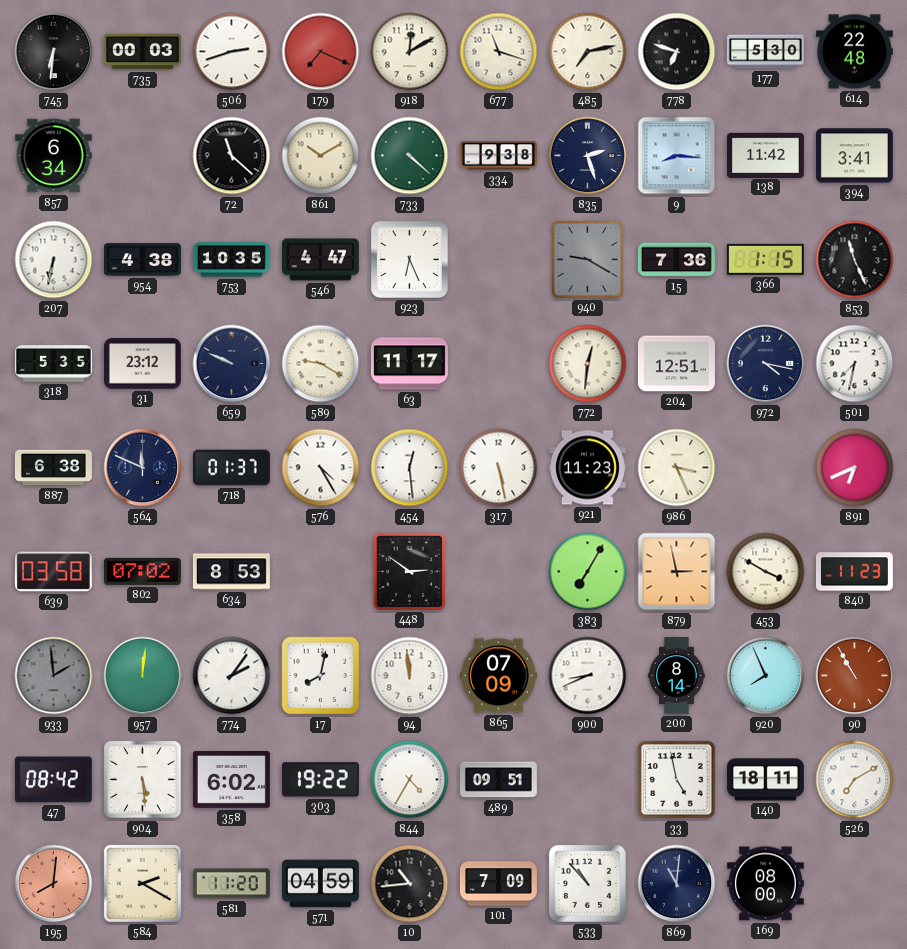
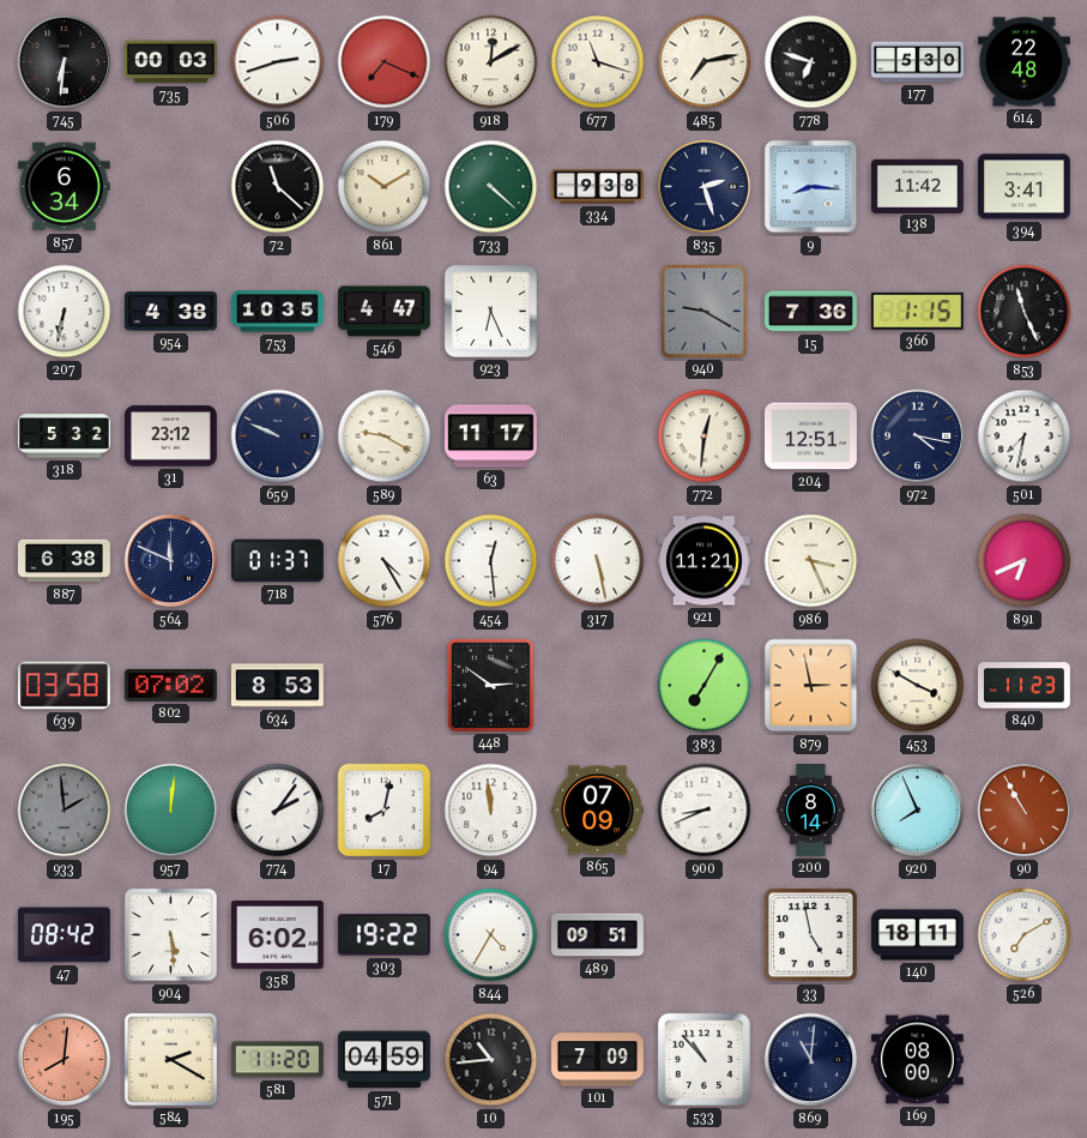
318: 5:35 -> 5:32 (64, 436)
921: 11:23 -> 11:21 (703, 561)
